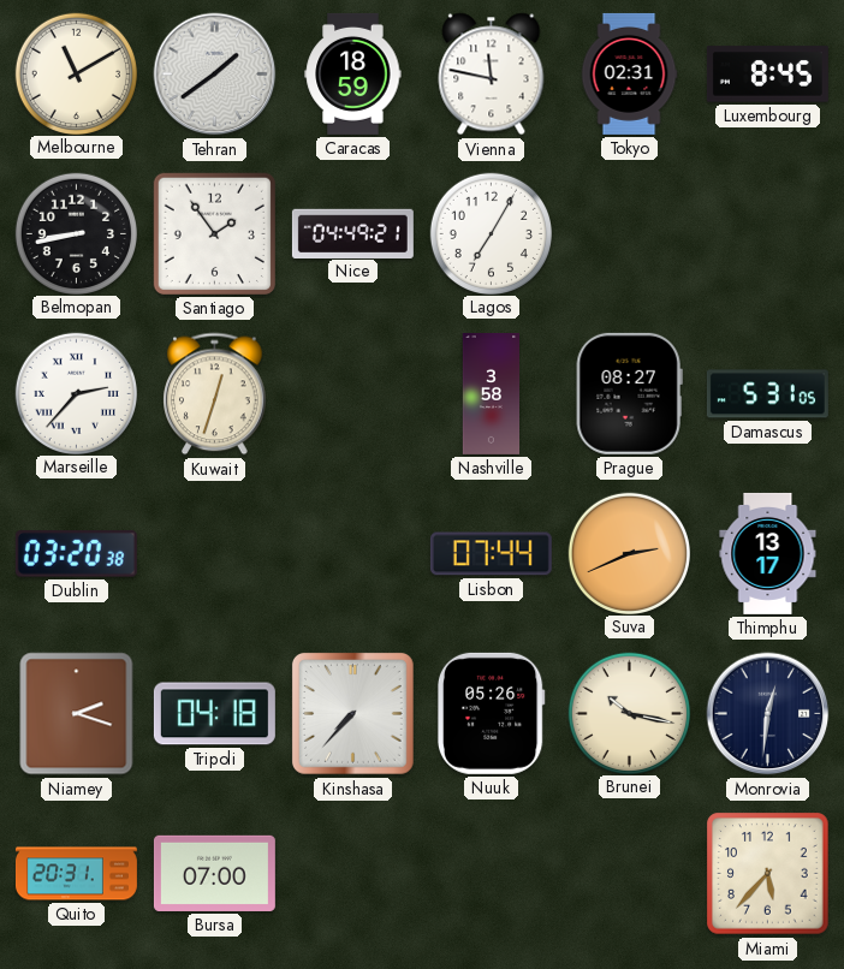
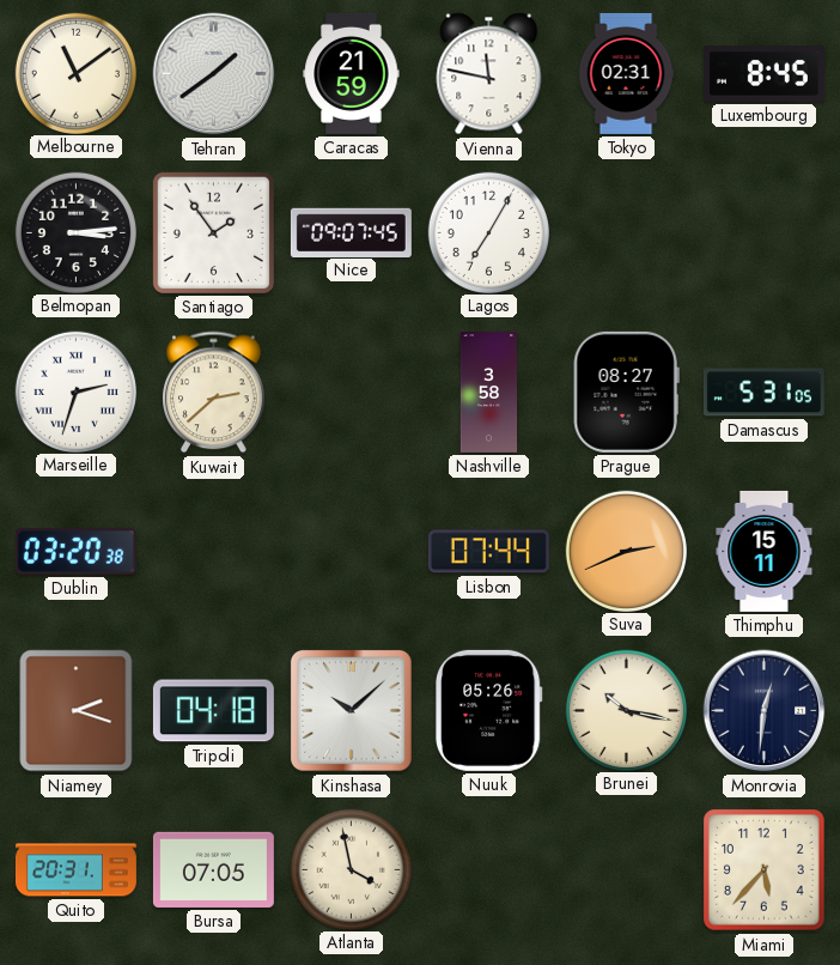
Melbourne: 11:10 -> 11:09 (75, 73)
Caracas: 18:59 -> 21:59 (352, 73)
Belmopan: 8:43 -> 3:14 (75, 232)
Nice: 04:49 -> 09:07 (351, 232)
Marseille: 2:37 -> 2:33 (75, 392)
Kuwait: 12:33 -> 2:38 (214, 393)
Thimphu: 13:17 -> 15:11 (765, 551)
Kinshasa: 7:37 -> 10:08 (351, 710)
Bursa: 07:00 -> 07:05 (213, 869)
Atlanta: none -> 3:58 (351, 869)
